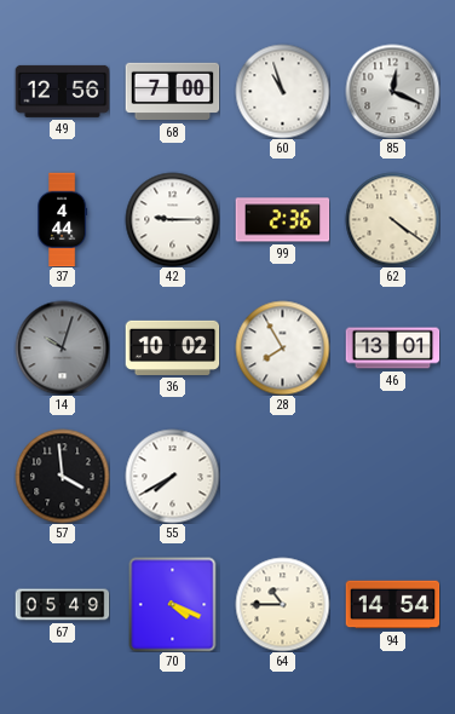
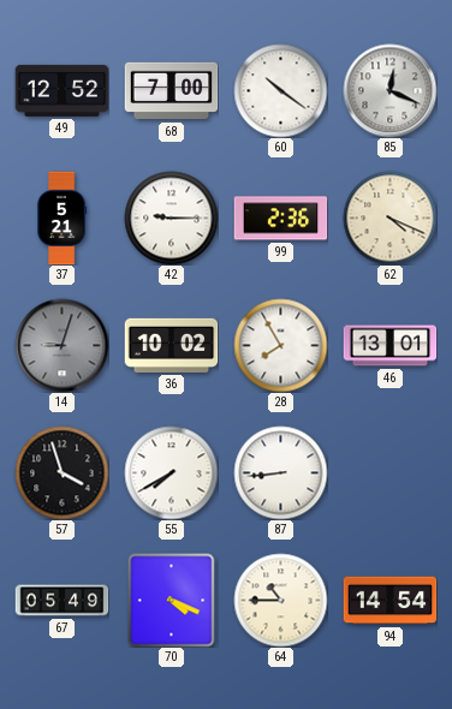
49: 12:56 -> 12:52 (61, 90)
60: 10:57 -> 10:21 (280, 90)
37: 4:44 -> 5:21 (63, 218)
62: 4:21 -> 4:19 (389, 218)
14: 10:03 -> 9:03 (61, 345)
57: 3:59 -> 3:57 (61, 472)
87: none -> 8:44 (280, 472)
